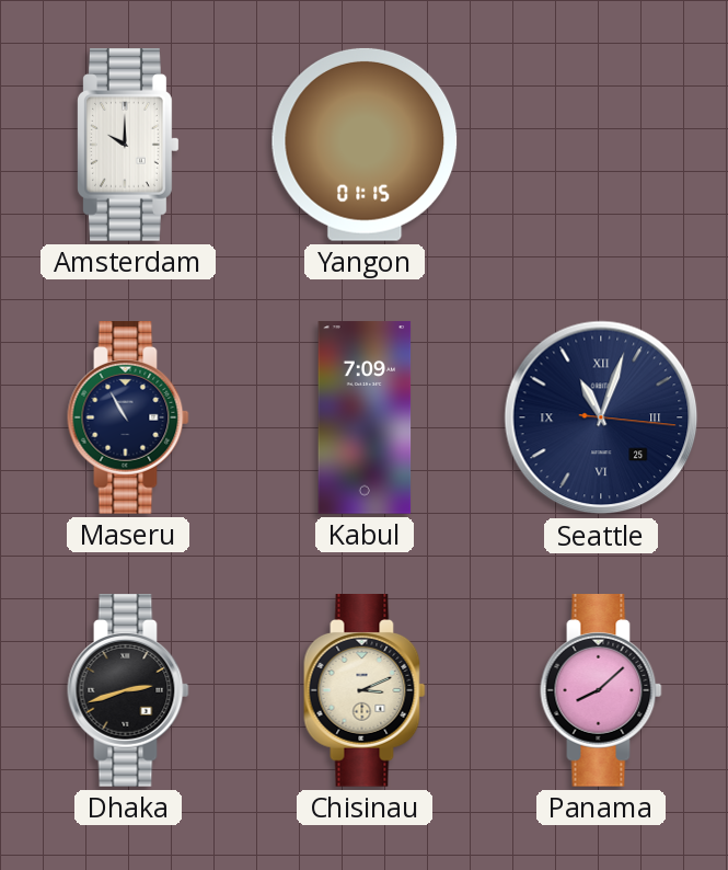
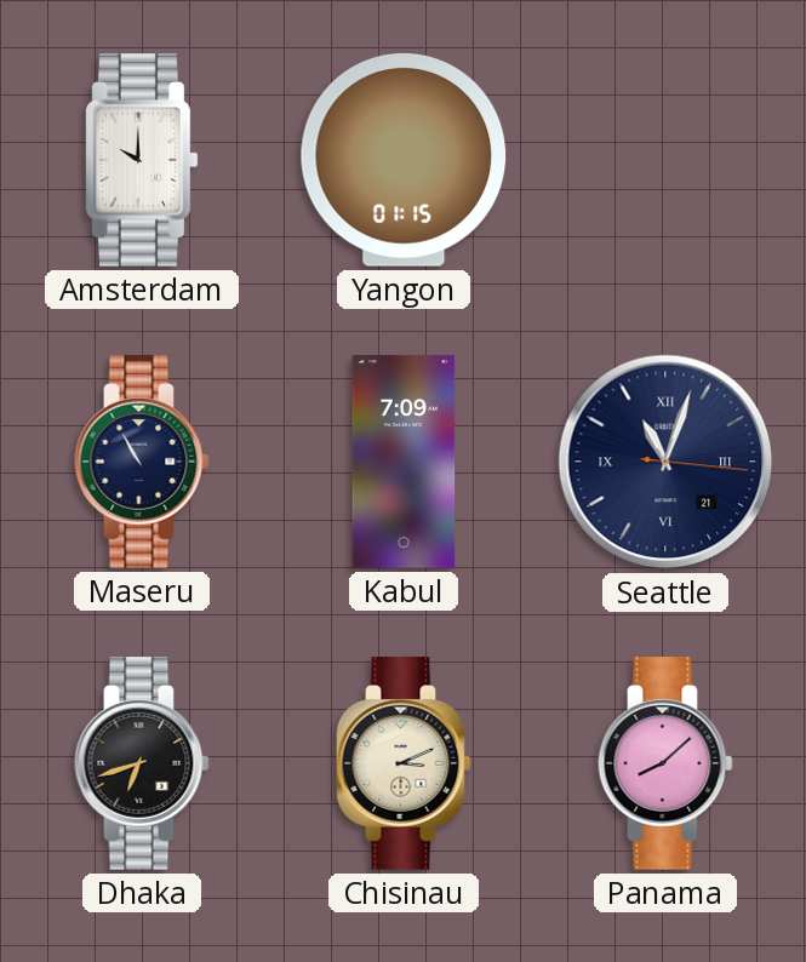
Seattle date: 25 -> 21 (665, 462)
Dhaka: 2:42 -> 6:42 (142, 765)
